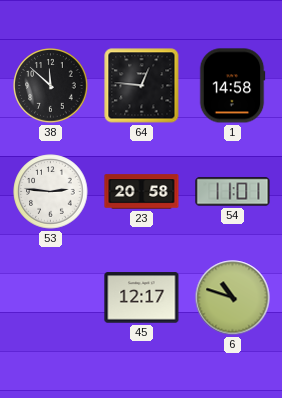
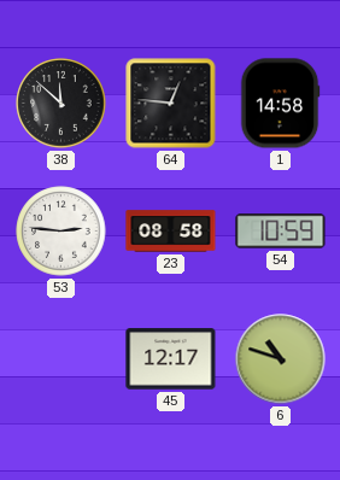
23: 20:58 -> 08:58 (171, 232)
54: 11:01 -> 10:59 (281, 232)
